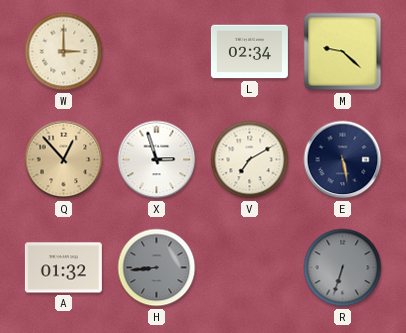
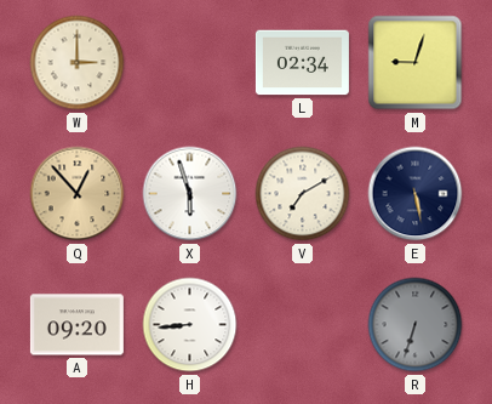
M: 9:22 -> 9:03 (416, 63)
X: 2:57 -> 5:57 (190, 194)
A: 01:32 -> 09:20 (76, 325)
H dial: grey -> white (190, 325)
